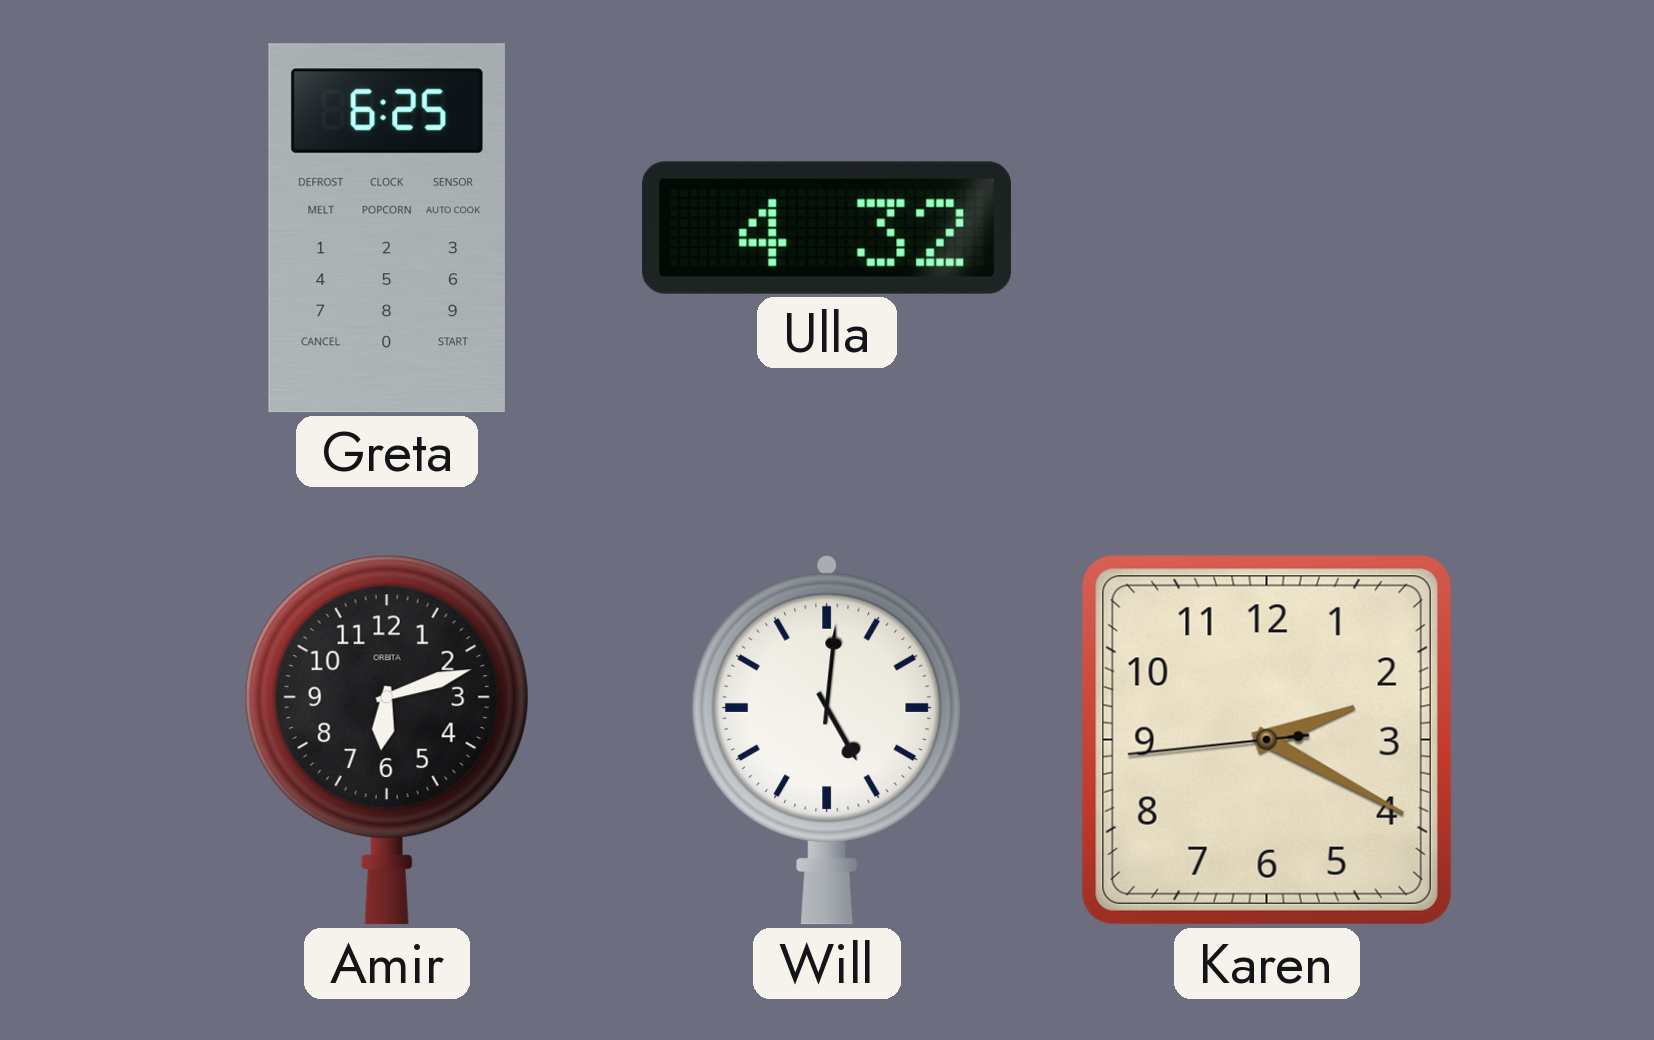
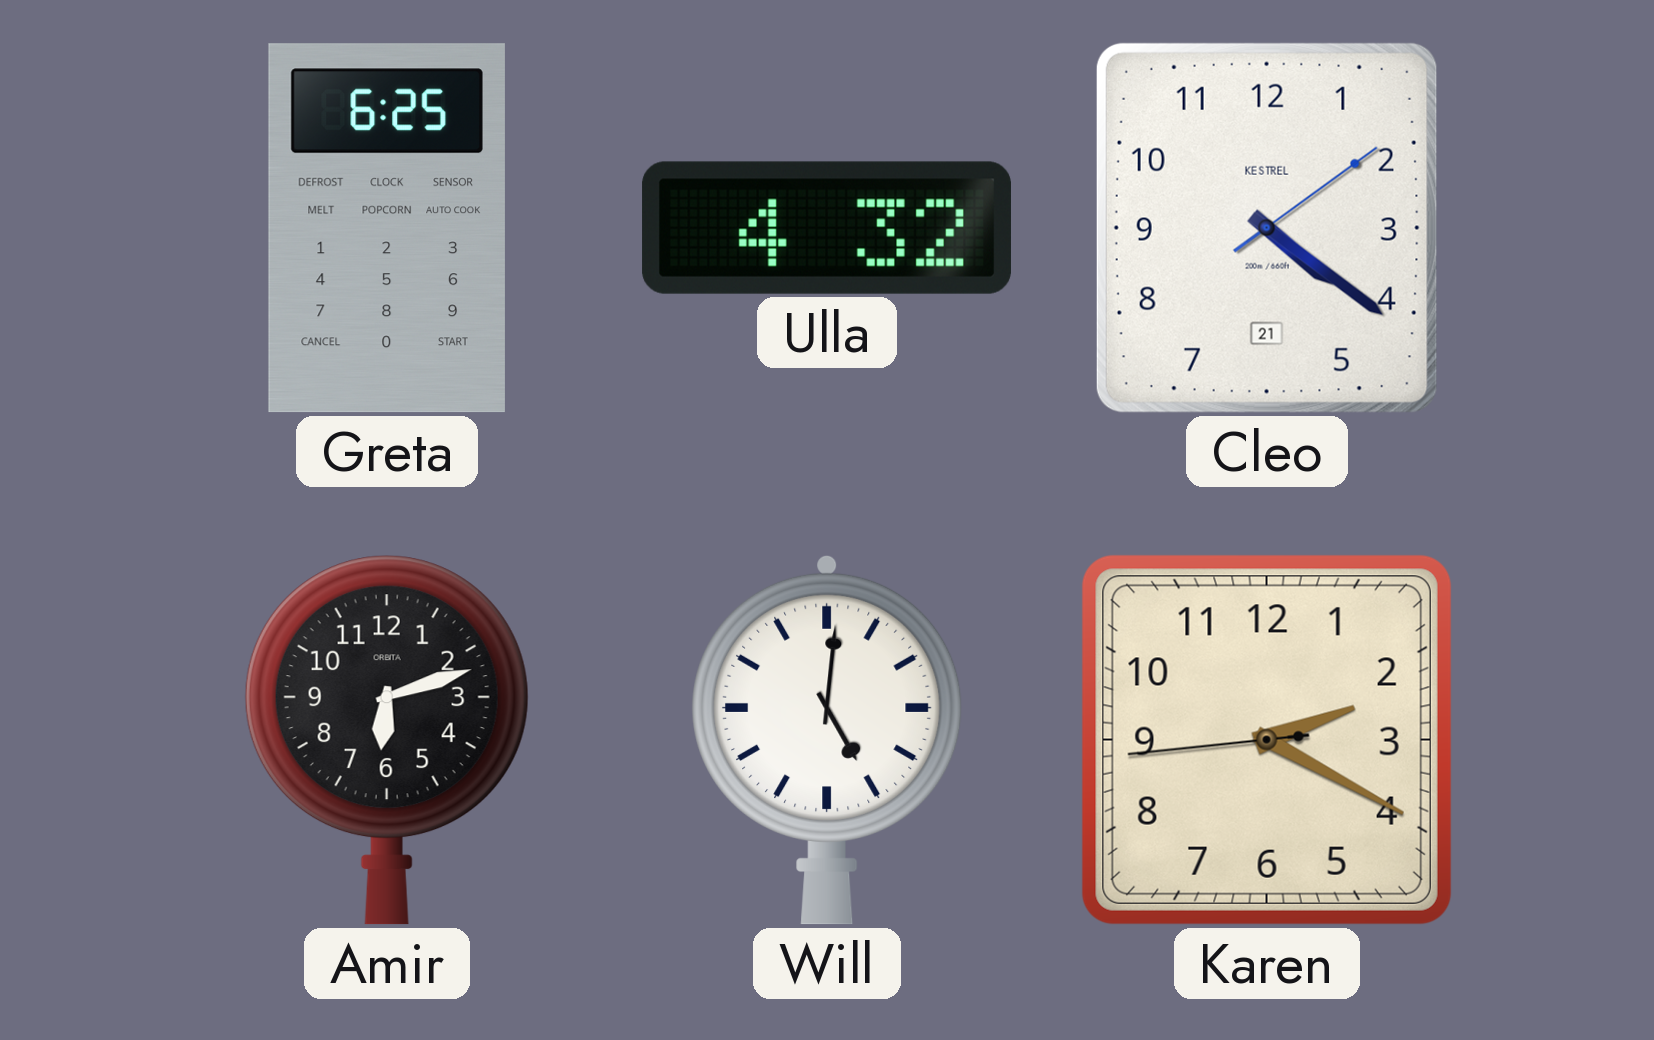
Cleo: none -> 4:21 (1267, 228)
